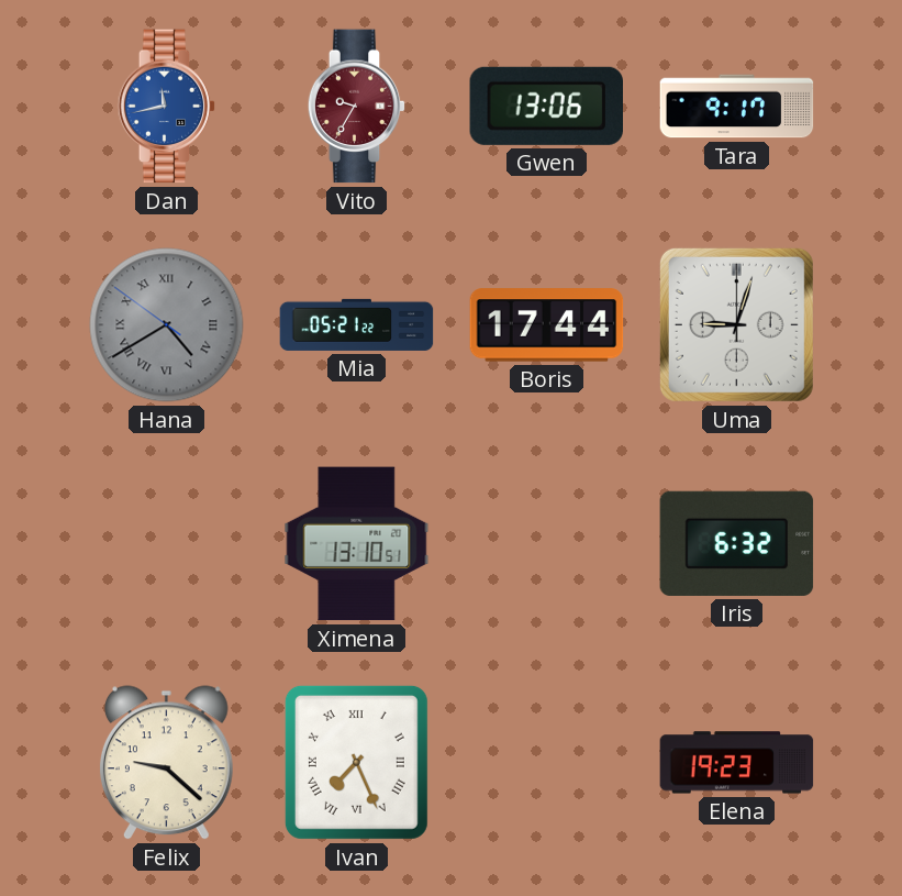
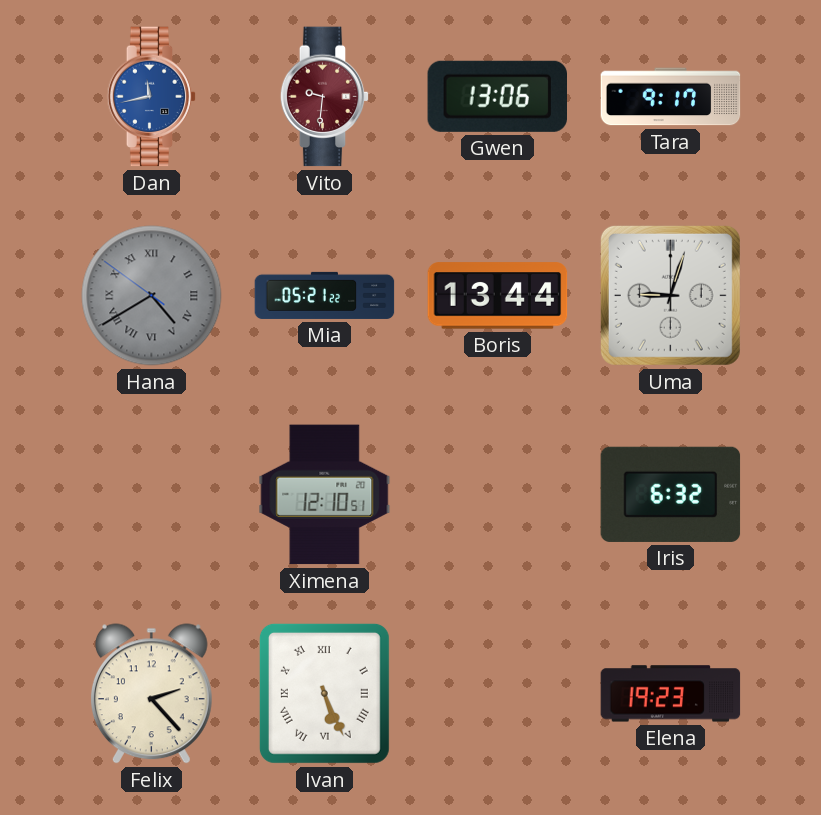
Vito: 9:35 -> 9:31 (325, 97)
Boris: 17:44 -> 13:44 (498, 296)
Ximena: 13:10 -> 12:10 (325, 495)
Felix: 9:22 -> 2:23 (151, 694)
Ivan: 7:26 -> 5:26 (324, 693)
